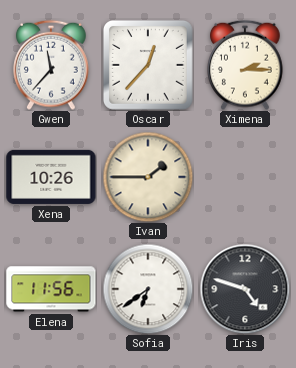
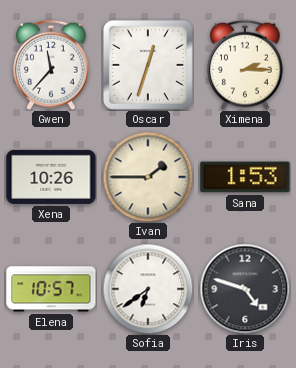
Oscar: 12:37 -> 12:33 (148, 65)
Sana: none -> 1:53 (245, 177)
Elena: 11:56 -> 10:57 (51, 289)
